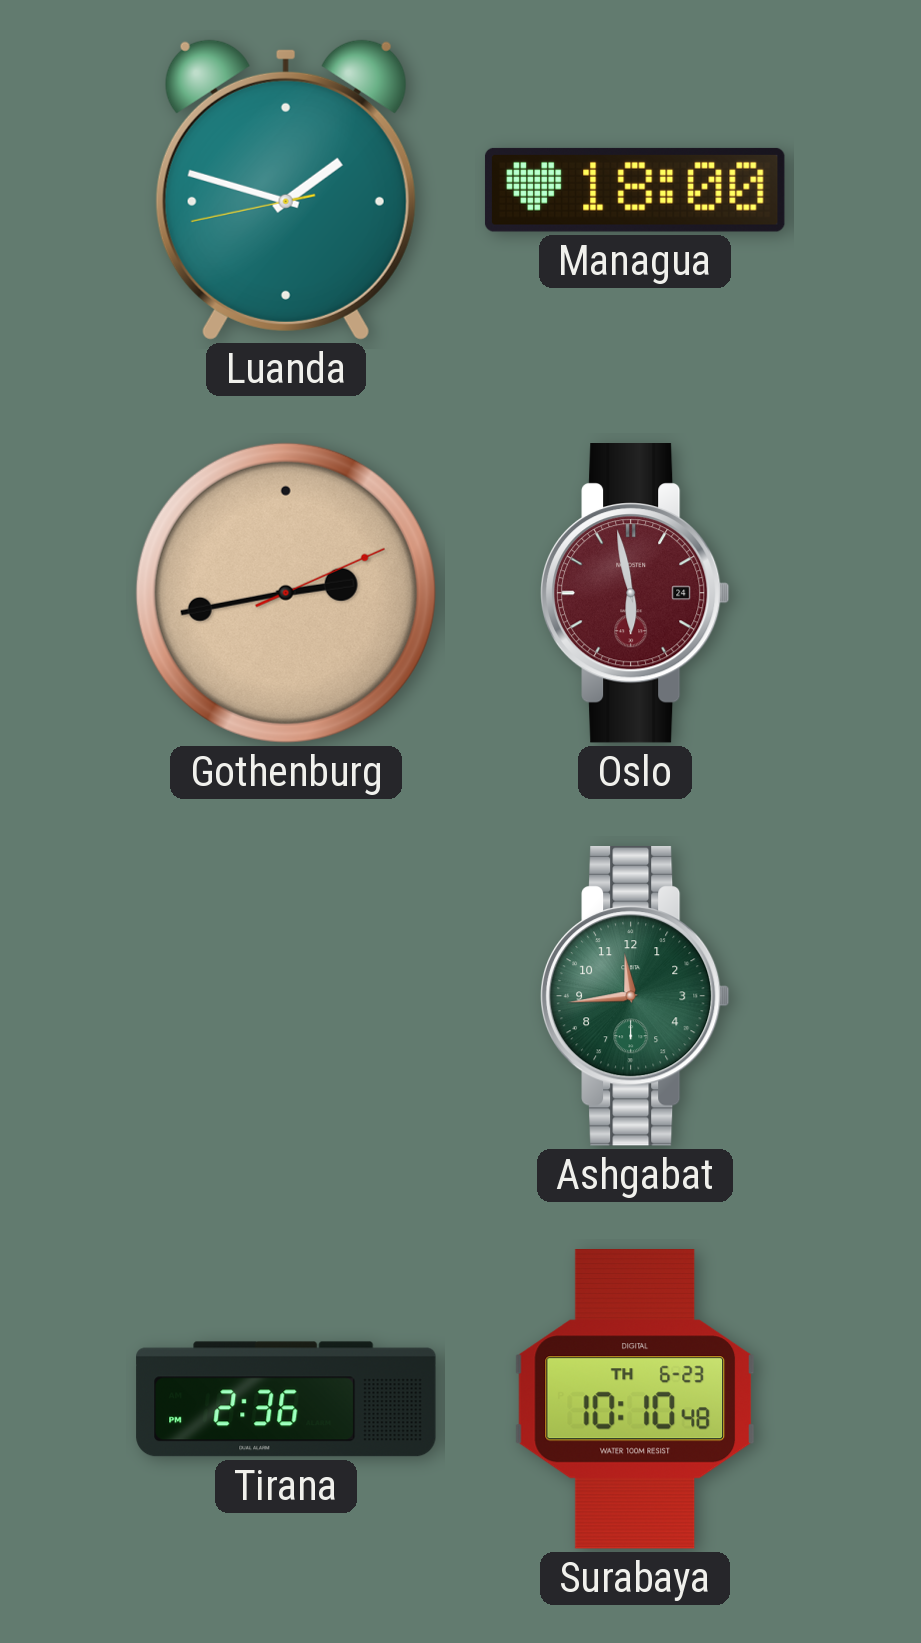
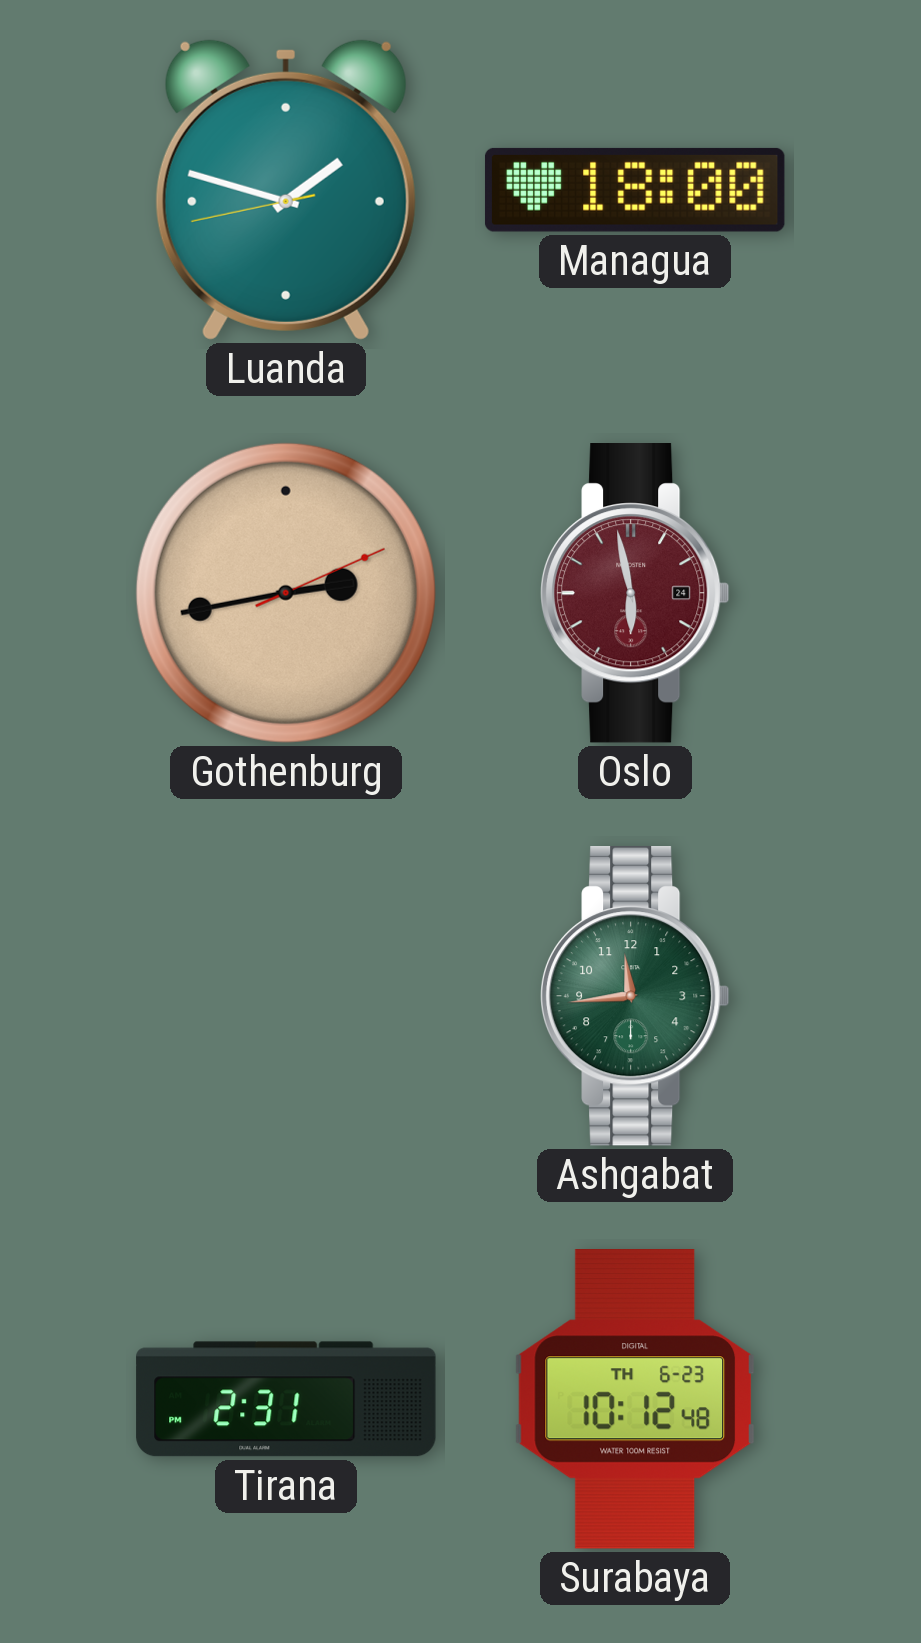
Tirana: 2:36 -> 2:31 (286, 1399)
Surabaya: 10:10 -> 10:12 (635, 1400)
